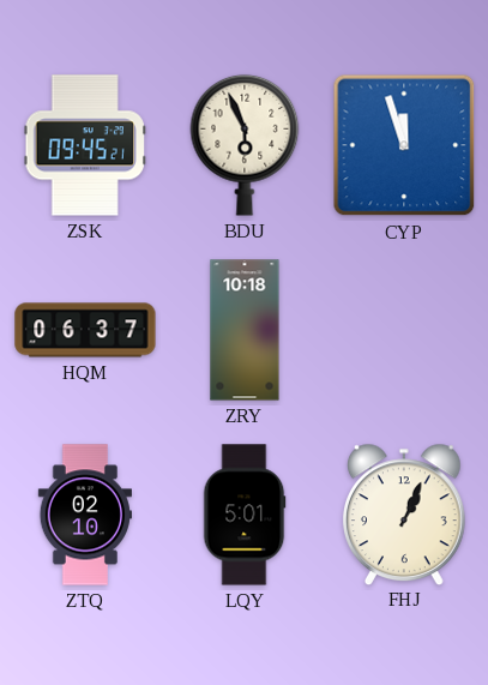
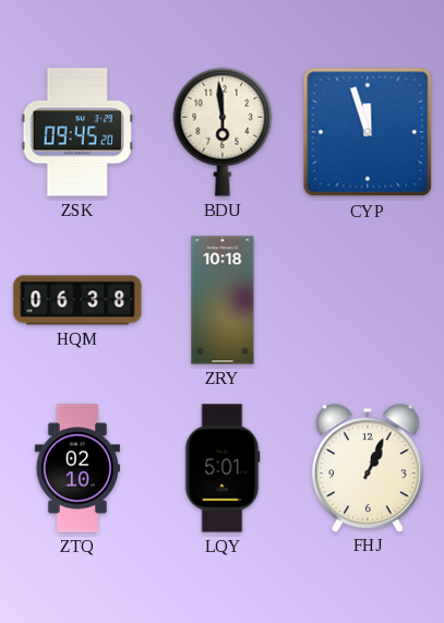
ZSK: 09:45:21 -> 09:45:20 (77, 132)
BDU: 5:56 -> 5:59 (223, 132)
HQM: 06:37 -> 06:38 (77, 300)
